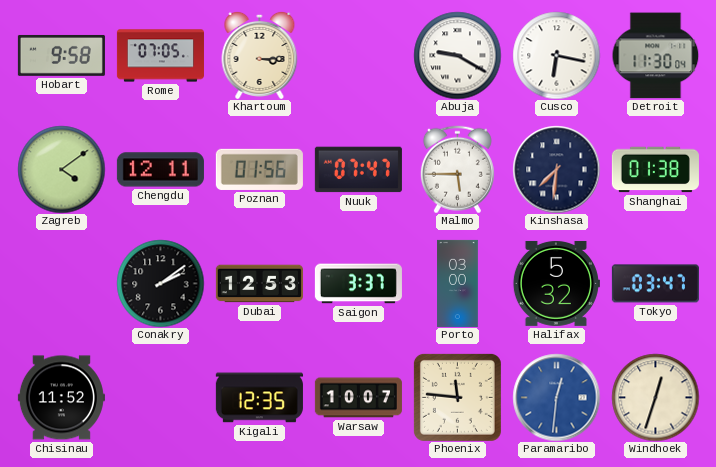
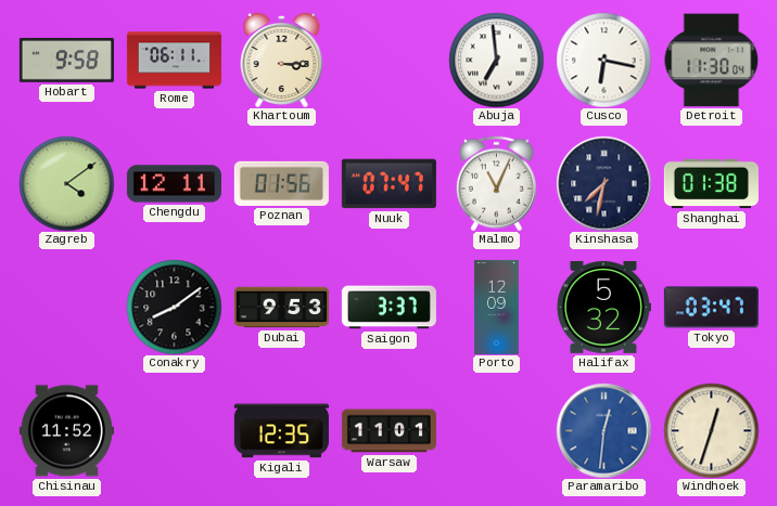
Rome: 07:05 -> 06:11 (174, 61)
Abuja: 9:20 -> 6:59 (496, 60)
Malmo: 5:45 -> 11:04 (496, 183)
Kinshasa: 7:31 -> 7:32 (603, 183)
Conakry: 2:09 -> 8:09 (174, 307)
Dubai: 12:53 -> 9:53 (281, 308)
Porto: 03:00 -> 12:09 (497, 307)
Warsaw: 10:07 -> 11:01 (389, 431)
Phoenix: 11:46 -> none (457, 397)
